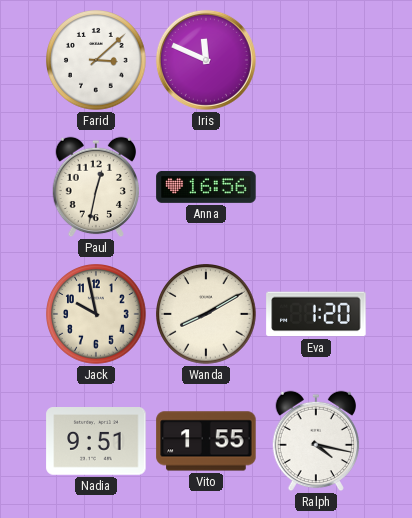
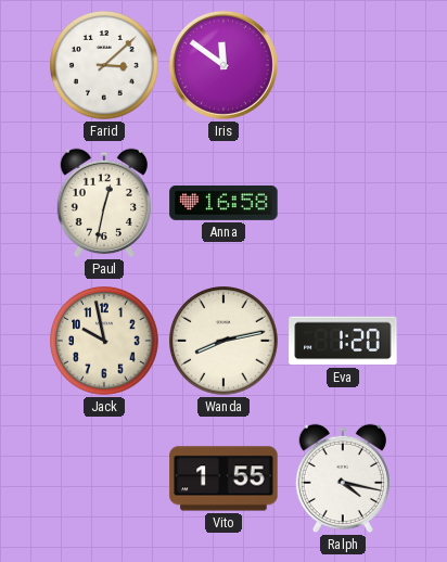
Iris: 11:49 -> 11:51 (224, 65)
Anna: 16:56 -> 16:58 (224, 203)
Wanda: 8:10 -> 8:13 (224, 341)
Nadia: 9:51 -> none (96, 442)
